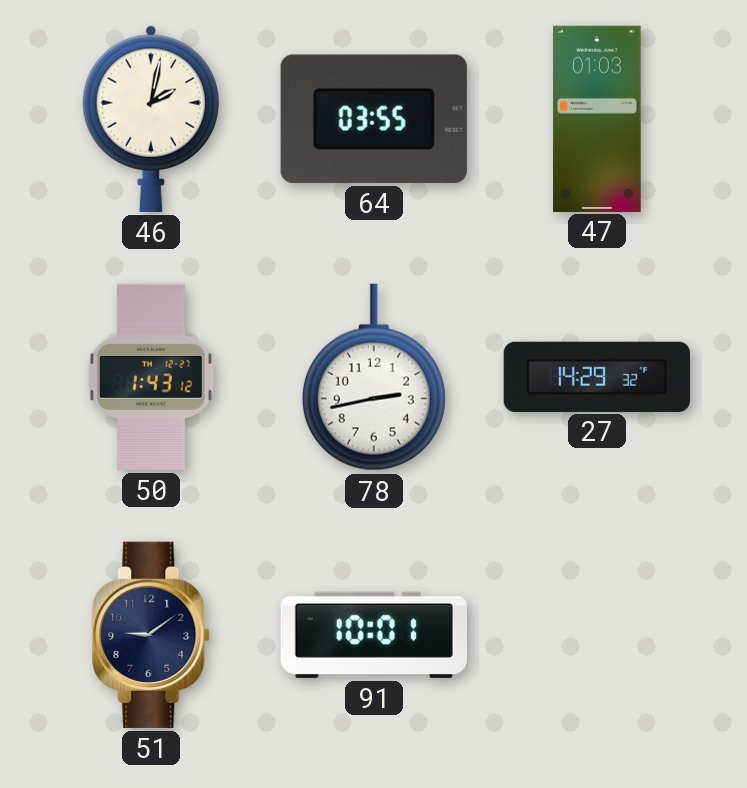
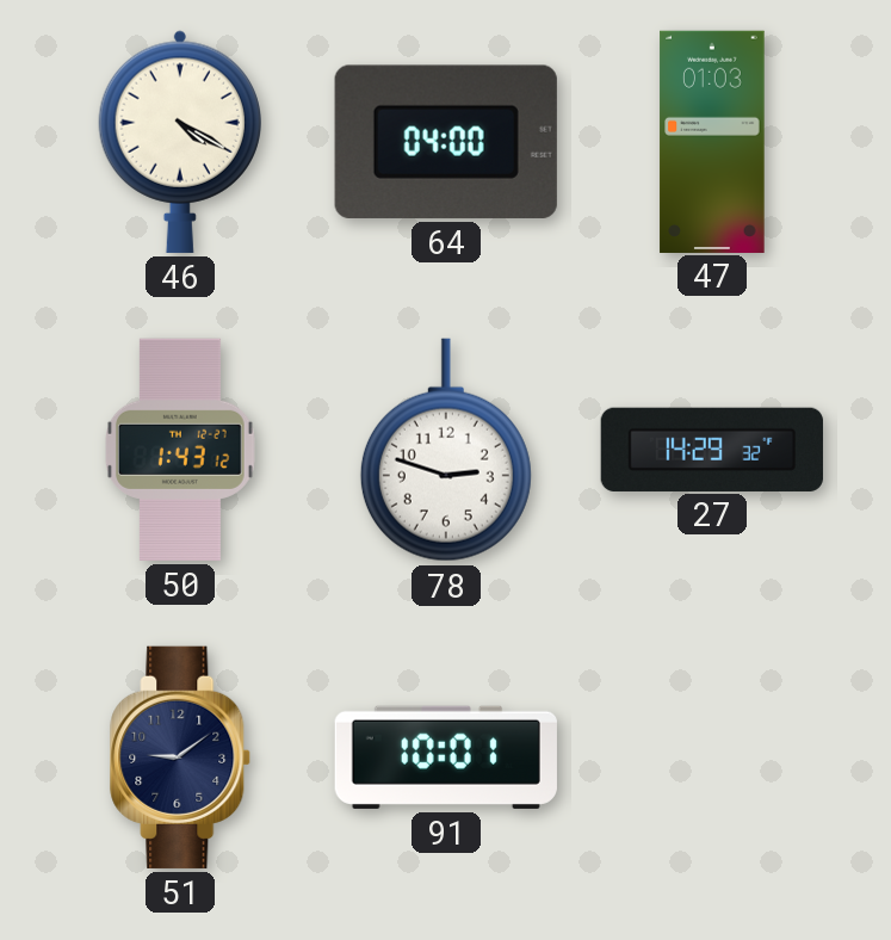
46: 2:02 -> 4:20 (179, 142)
64: 03:55 -> 04:00 (446, 142)
78: 2:43 -> 2:48 (446, 450)
